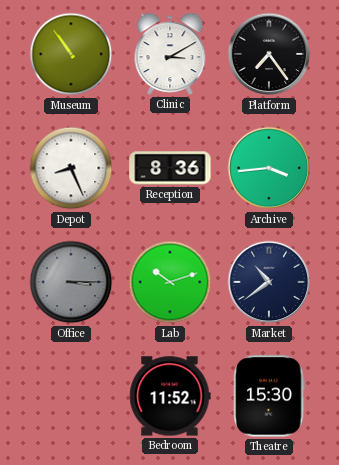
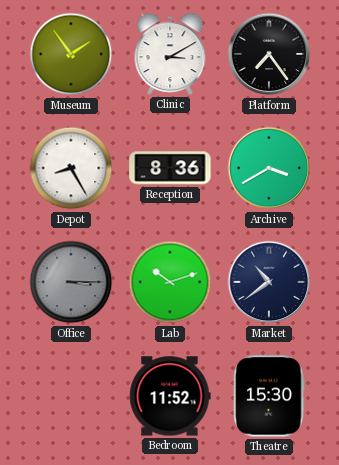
Museum: 10:54 -> 1:54 (71, 54)
Depot: 8:26 -> 8:25 (71, 168)
Archive: 3:44 -> 3:40 (269, 168)
